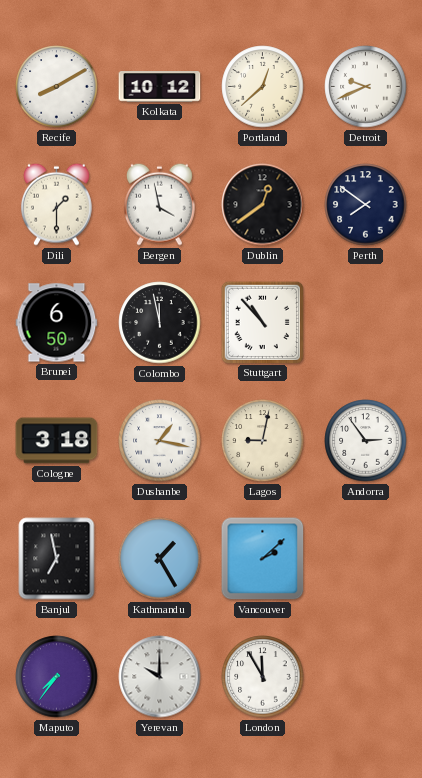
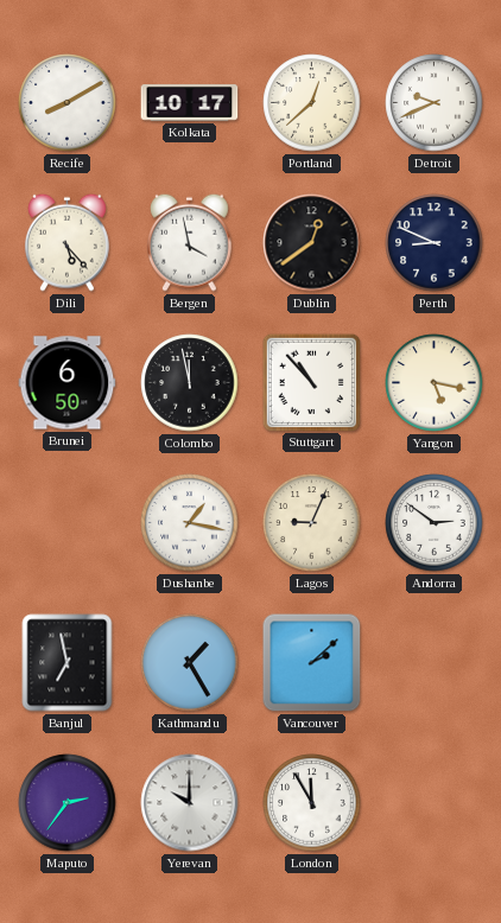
Kolkata: 10:12 -> 10:17 (190, 103)
Dili: 1:30 -> 5:23 (66, 242)
Perth: 7:51 -> 8:49 (435, 243)
Yangon: none -> 5:17 (435, 383)
Cologne: 3:18 -> none (57, 441)
Lagos: 9:02 -> 9:04 (312, 523)
Andorra: 2:54 -> 2:51 (435, 523)
Maputo: 7:36 -> 2:36 (68, 803)
